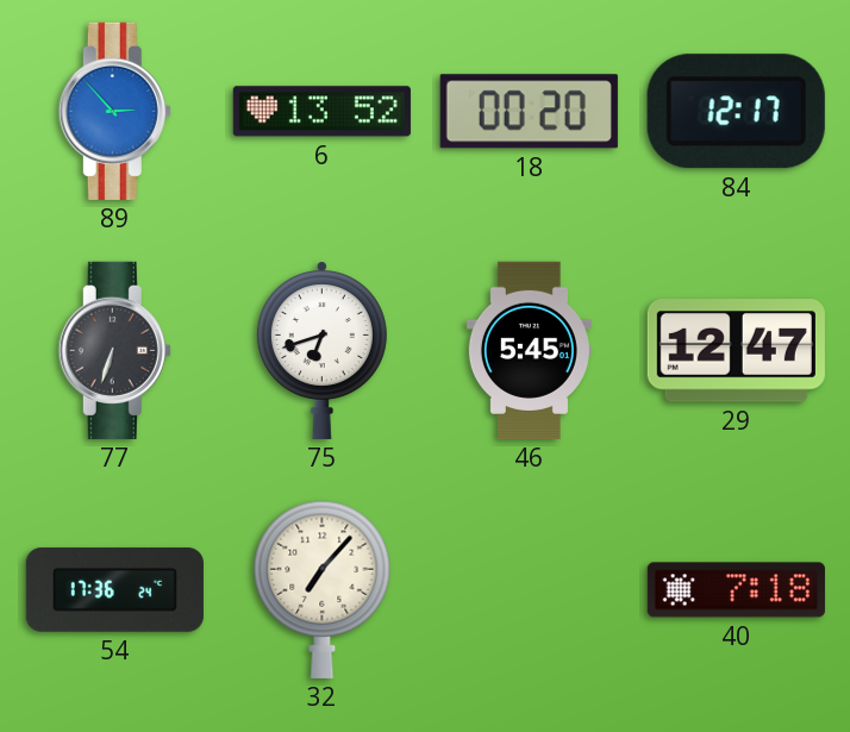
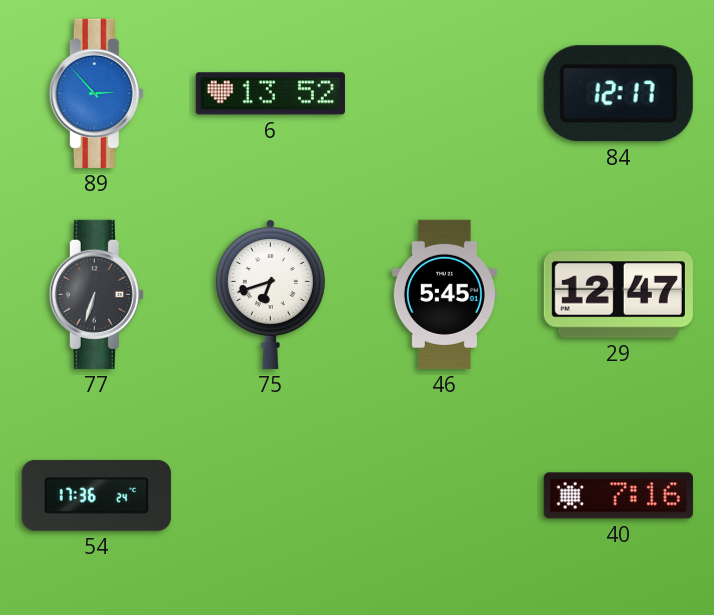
18: 00:20 -> none (529, 112)
32: 7:07 -> none (323, 589)
40: 7:18 -> 7:16 (618, 496)
